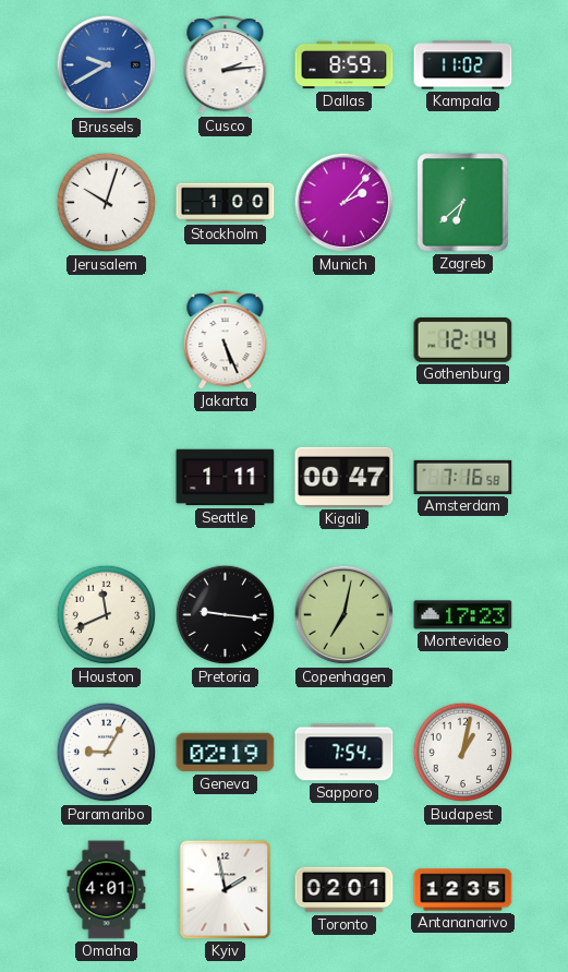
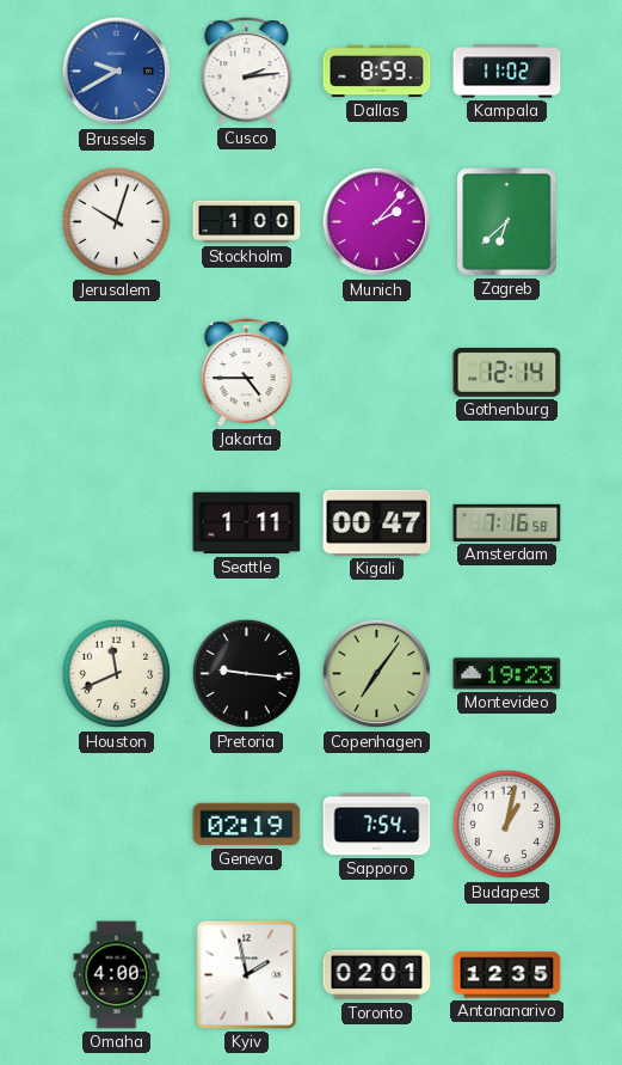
Jakarta: 5:26 -> 4:45 (247, 373)
Copenhagen: 7:02 -> 7:06 (377, 674)
Montevideo: 17:23 -> 19:23 (507, 674)
Paramaribo: 9:05 -> none (107, 753)
Omaha: 4:01 -> 4:00 (117, 975)
